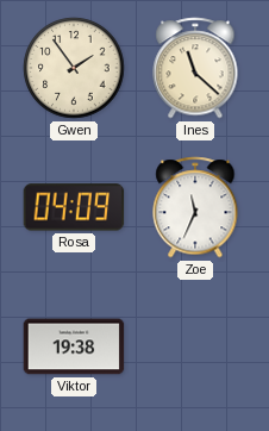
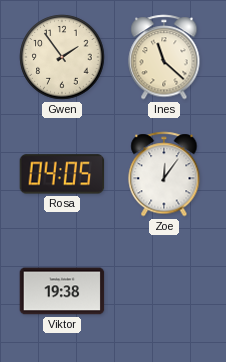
Rosa: 04:09 -> 04:05 (62, 174)
Zoe: 11:34 -> 12:06 (164, 174)
